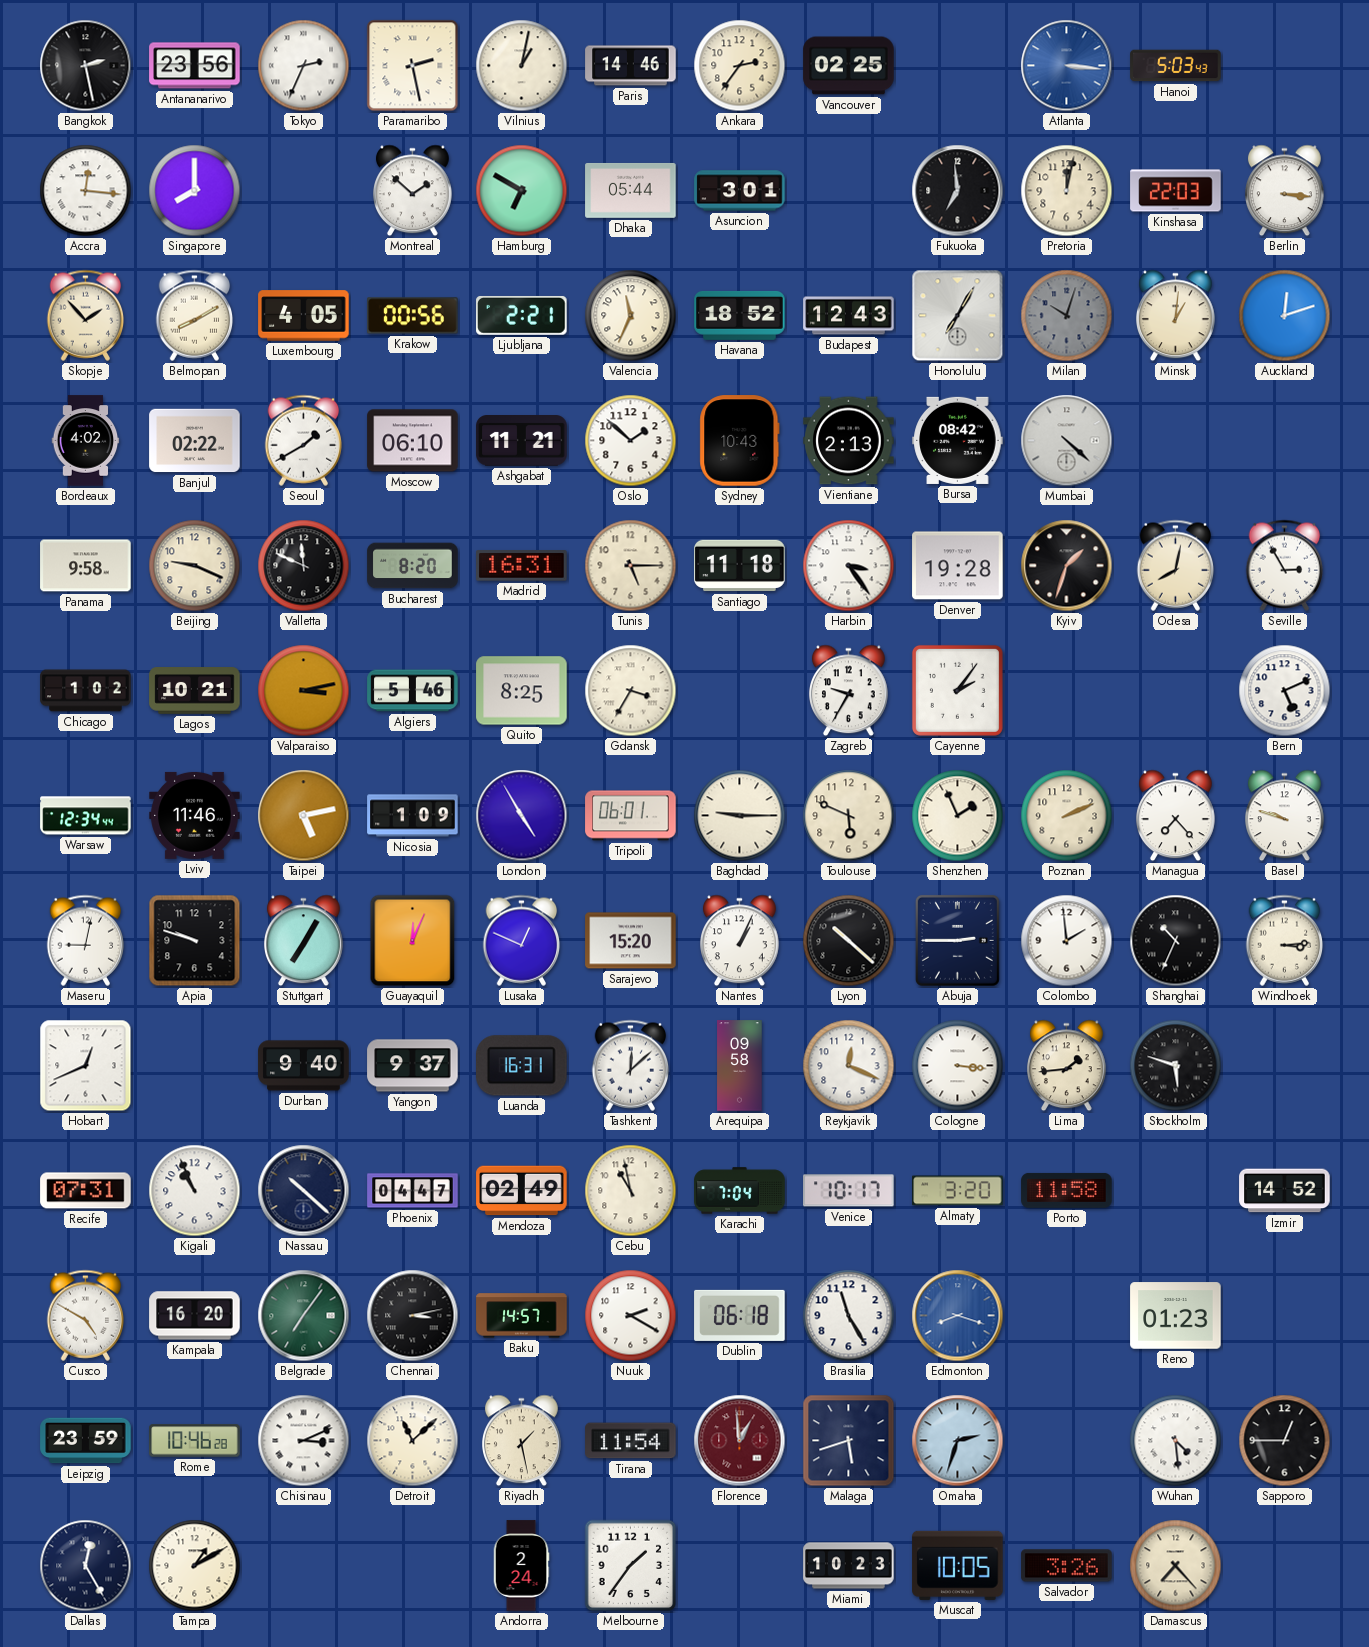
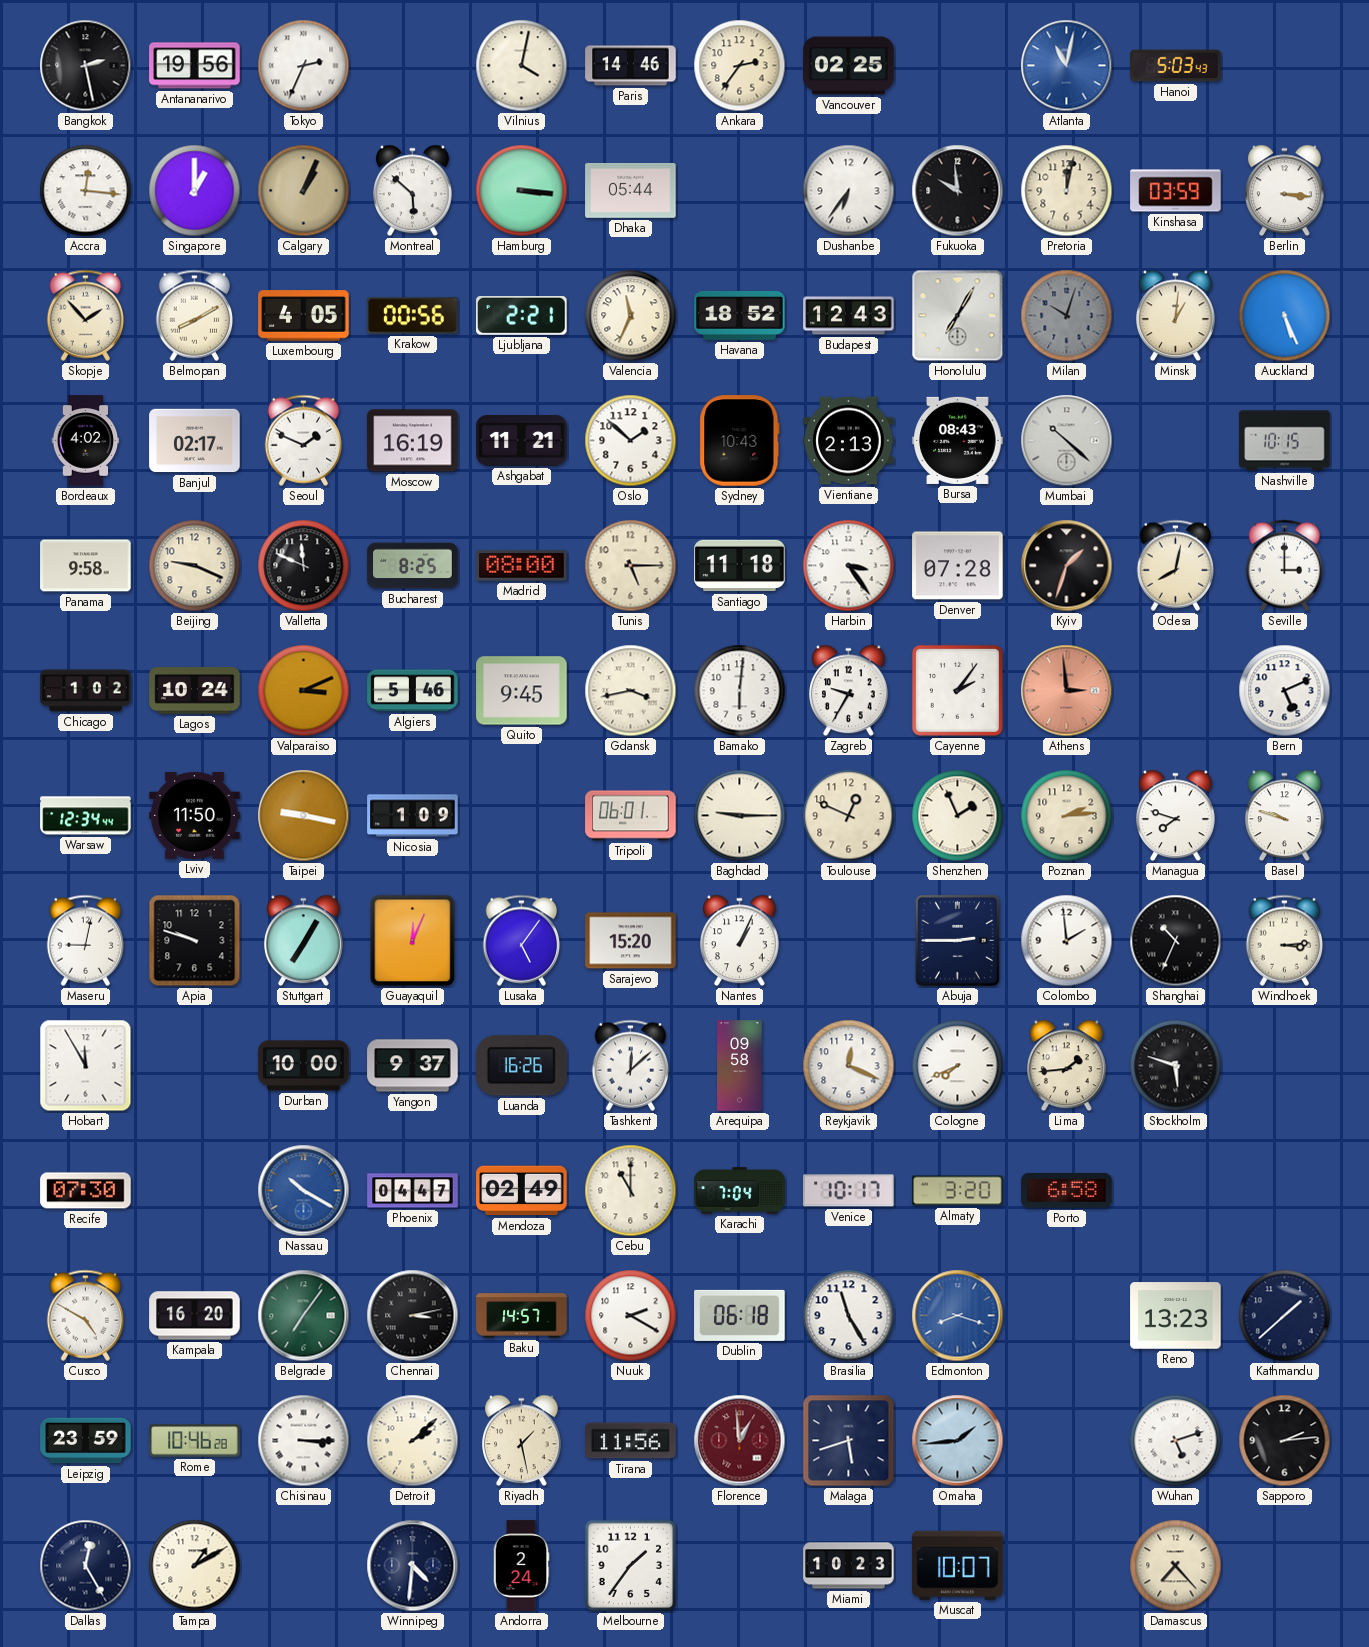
Antananarivo: 23:56 -> 19:56 (195, 66)
Paramaribo: 2:28 -> none (413, 66)
Vilnius: 1:02 -> 4:02 (522, 66)
Atlanta: 3:16 -> 11:02 (1067, 66)
Singapore: 8:00 -> 1:00 (195, 191)
Calgary: none -> 1:04 (304, 191)
Montreal: 1:52 -> 5:52 (413, 191)
Hamburg: 6:50 -> 3:16 (522, 191)
Asuncion: 3:01 -> none (740, 191)
Dushanbe: none -> 6:36 (849, 191)
Fukuoka: 6:59 -> 9:59 (958, 191)
Kinshasa: 22:03 -> 03:59 (1176, 191)
Auckland: 12:12 -> 5:26 (1285, 316)
Banjul: 02:22 -> 02:17 (195, 441)
Seoul: 1:40 -> 1:49 (304, 440)
Moscow: 06:10 -> 16:19 (413, 441)
Bursa: 08:42 -> 08:43 (958, 440)
Mumbai: 4:22 -> 10:22 (1067, 441)
Nashville: none -> 10:15 (1285, 441)
Bucharest: 8:20 -> 8:25 (413, 566)
Madrid: 16:31 -> 08:00 (522, 566)
Denver: 19:28 -> 07:28 (958, 566)
Seville: 2:55 -> 3:00 (1285, 565)
Lagos: 10:21 -> 10:24 (195, 691)
Valparaiso: 3:13 -> 3:11 (304, 691)
Quito: 8:25 -> 9:45 (522, 691)
Gdansk: 3:35 -> 3:43 (631, 691)
Bamako: none -> 6:01 (740, 691)
Athens: none -> 2:59 (1067, 691)
Lviv: 11:46 -> 11:50 (195, 815)
Taipei: 5:13 -> 9:17 (304, 816)
London: 4:55 -> none (522, 816)
Toulouse: 5:49 -> 12:49 (849, 816)
Poznan: 2:11 -> 2:14 (1067, 816)
Managua: 7:23 -> 7:48 (1176, 816)
Lusaka: 12:49 -> 5:06 (522, 940)
Lyon: 10:22 -> none (849, 941)
Hobart: 12:41 -> 11:55 (86, 1066)
Durban: 9:40 -> 10:00 (304, 1066)
Luanda: 16:31 -> 16:26 (522, 1066)
Cologne: 3:16 -> 7:41 (958, 1066)
Recife: 07:31 -> 07:30 (86, 1191)
Kigali: 10:56 -> none (195, 1191)
Nassau: 10:22 -> 10:20 (304, 1191)
Nassau dial: navy -> blue (304, 1191)
Cebu: 10:58 -> 11:00 (631, 1191)
Porto: 11:58 -> 6:58 (1067, 1190)
Izmir: 14:52 -> none (1285, 1191)
Reno: 01:23 -> 13:23 (1176, 1316)
Kathmandu: none -> 1:38 (1285, 1316)
Chisinau: 3:11 -> 3:15 (304, 1441)
Detroit: 11:08 -> 2:08 (413, 1441)
Tirana: 11:54 -> 11:56 (631, 1441)
Omaha: 2:33 -> 1:44 (958, 1441)
Wuhan: 4:29 -> 5:12 (1176, 1441)
Sapporo: 12:45 -> 2:14 (1285, 1441)
Winnipeg: none -> 4:31 (413, 1566)
Muscat: 10:05 -> 10:07 (958, 1565)
Salvador: 3:26 -> none (1067, 1566)
